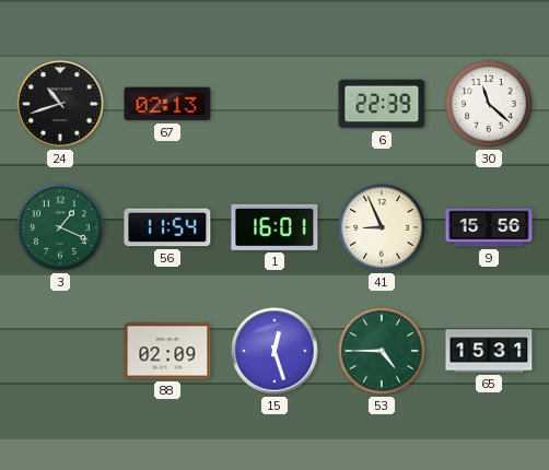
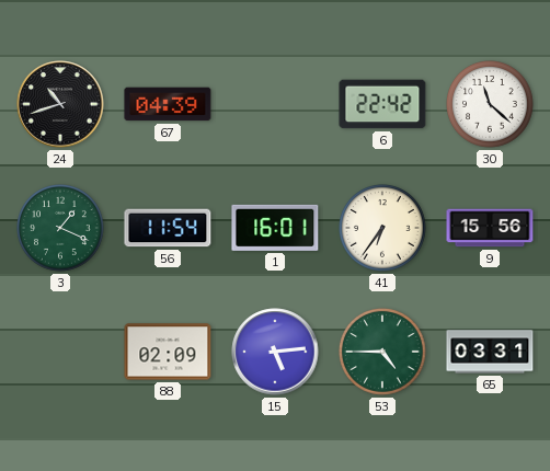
67: 02:13 -> 04:39 (168, 104)
6: 22:39 -> 22:42 (382, 104)
41: 8:56 -> 6:36 (383, 229)
15: 12:27 -> 5:14 (275, 352)
65: 15:31 -> 03:31 (490, 352)
